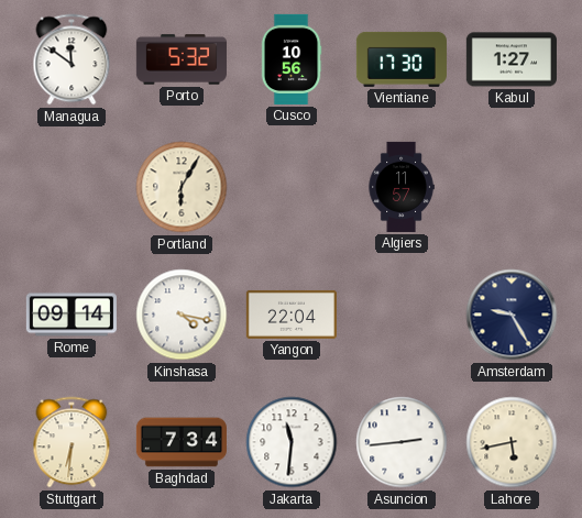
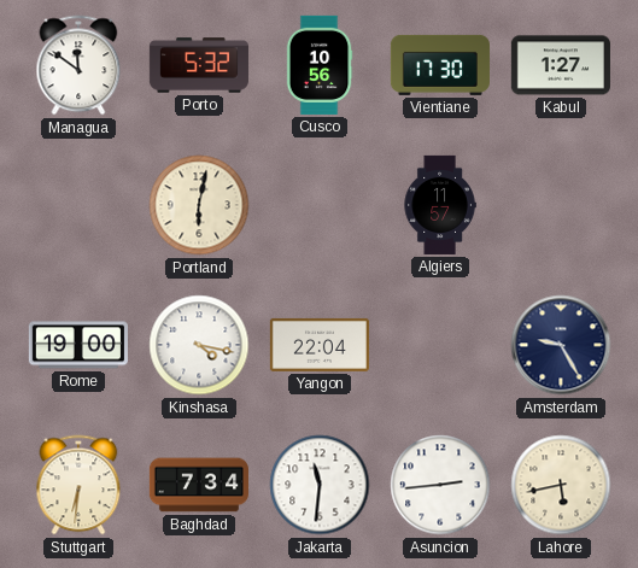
Portland: 6:05 -> 6:02 (199, 205)
Rome: 09:14 -> 19:00 (78, 345)
